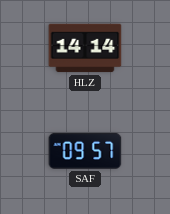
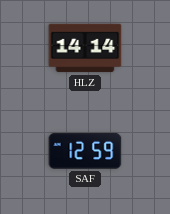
SAF: 09:57 -> 12:59 (85, 151)
